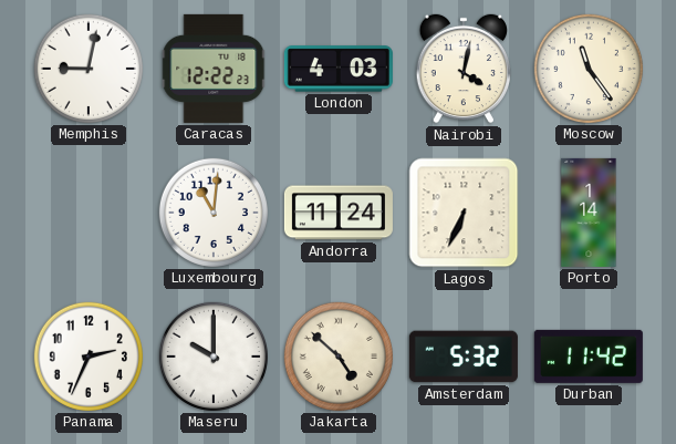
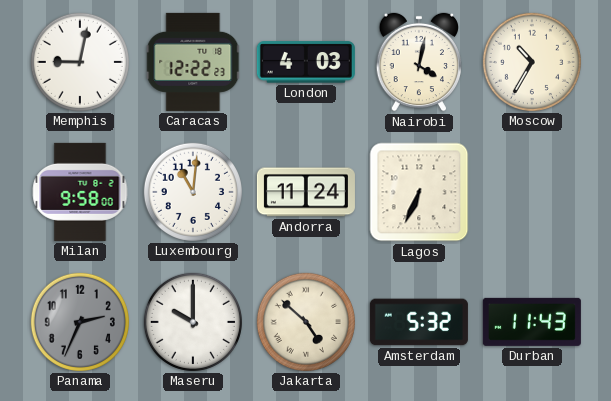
Moscow: 11:24 -> 10:35 (532, 62)
Milan: none -> 9:58 (80, 192)
Porto: 1:14 -> none (589, 213)
Panama dial: white -> grey (80, 322)
Durban: 11:42 -> 11:43 (532, 322)
